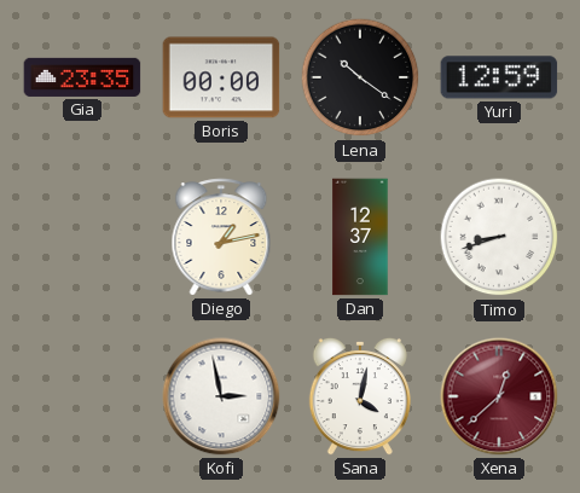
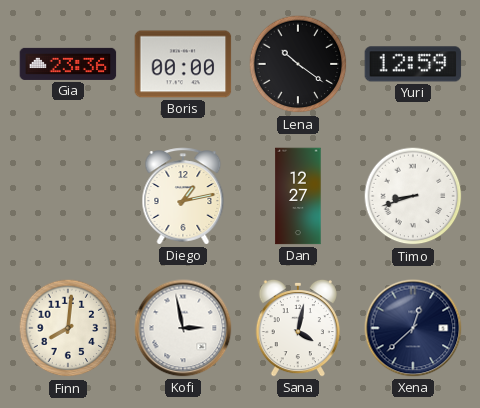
Gia: 23:35 -> 23:36 (68, 64)
Dan: 12:37 -> 12:27 (298, 196)
Finn: none -> 8:01 (68, 328)
Xena dial: burgundy -> navy (413, 328)
